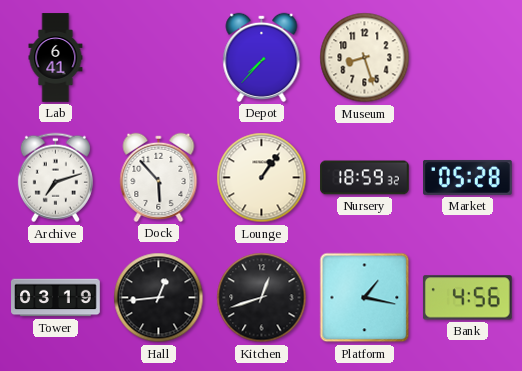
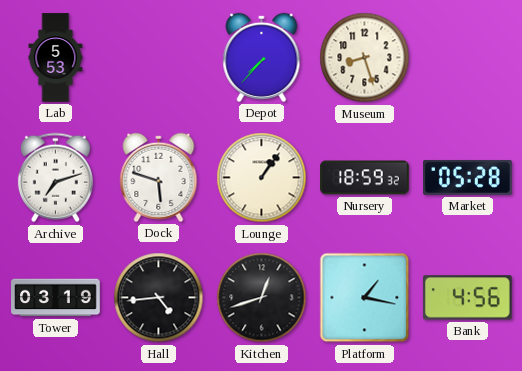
Lab: 6:41 -> 5:53 (56, 58)
Dock: 5:53 -> 5:48 (159, 177)
Hall: 12:44 -> 4:44 (159, 298)
